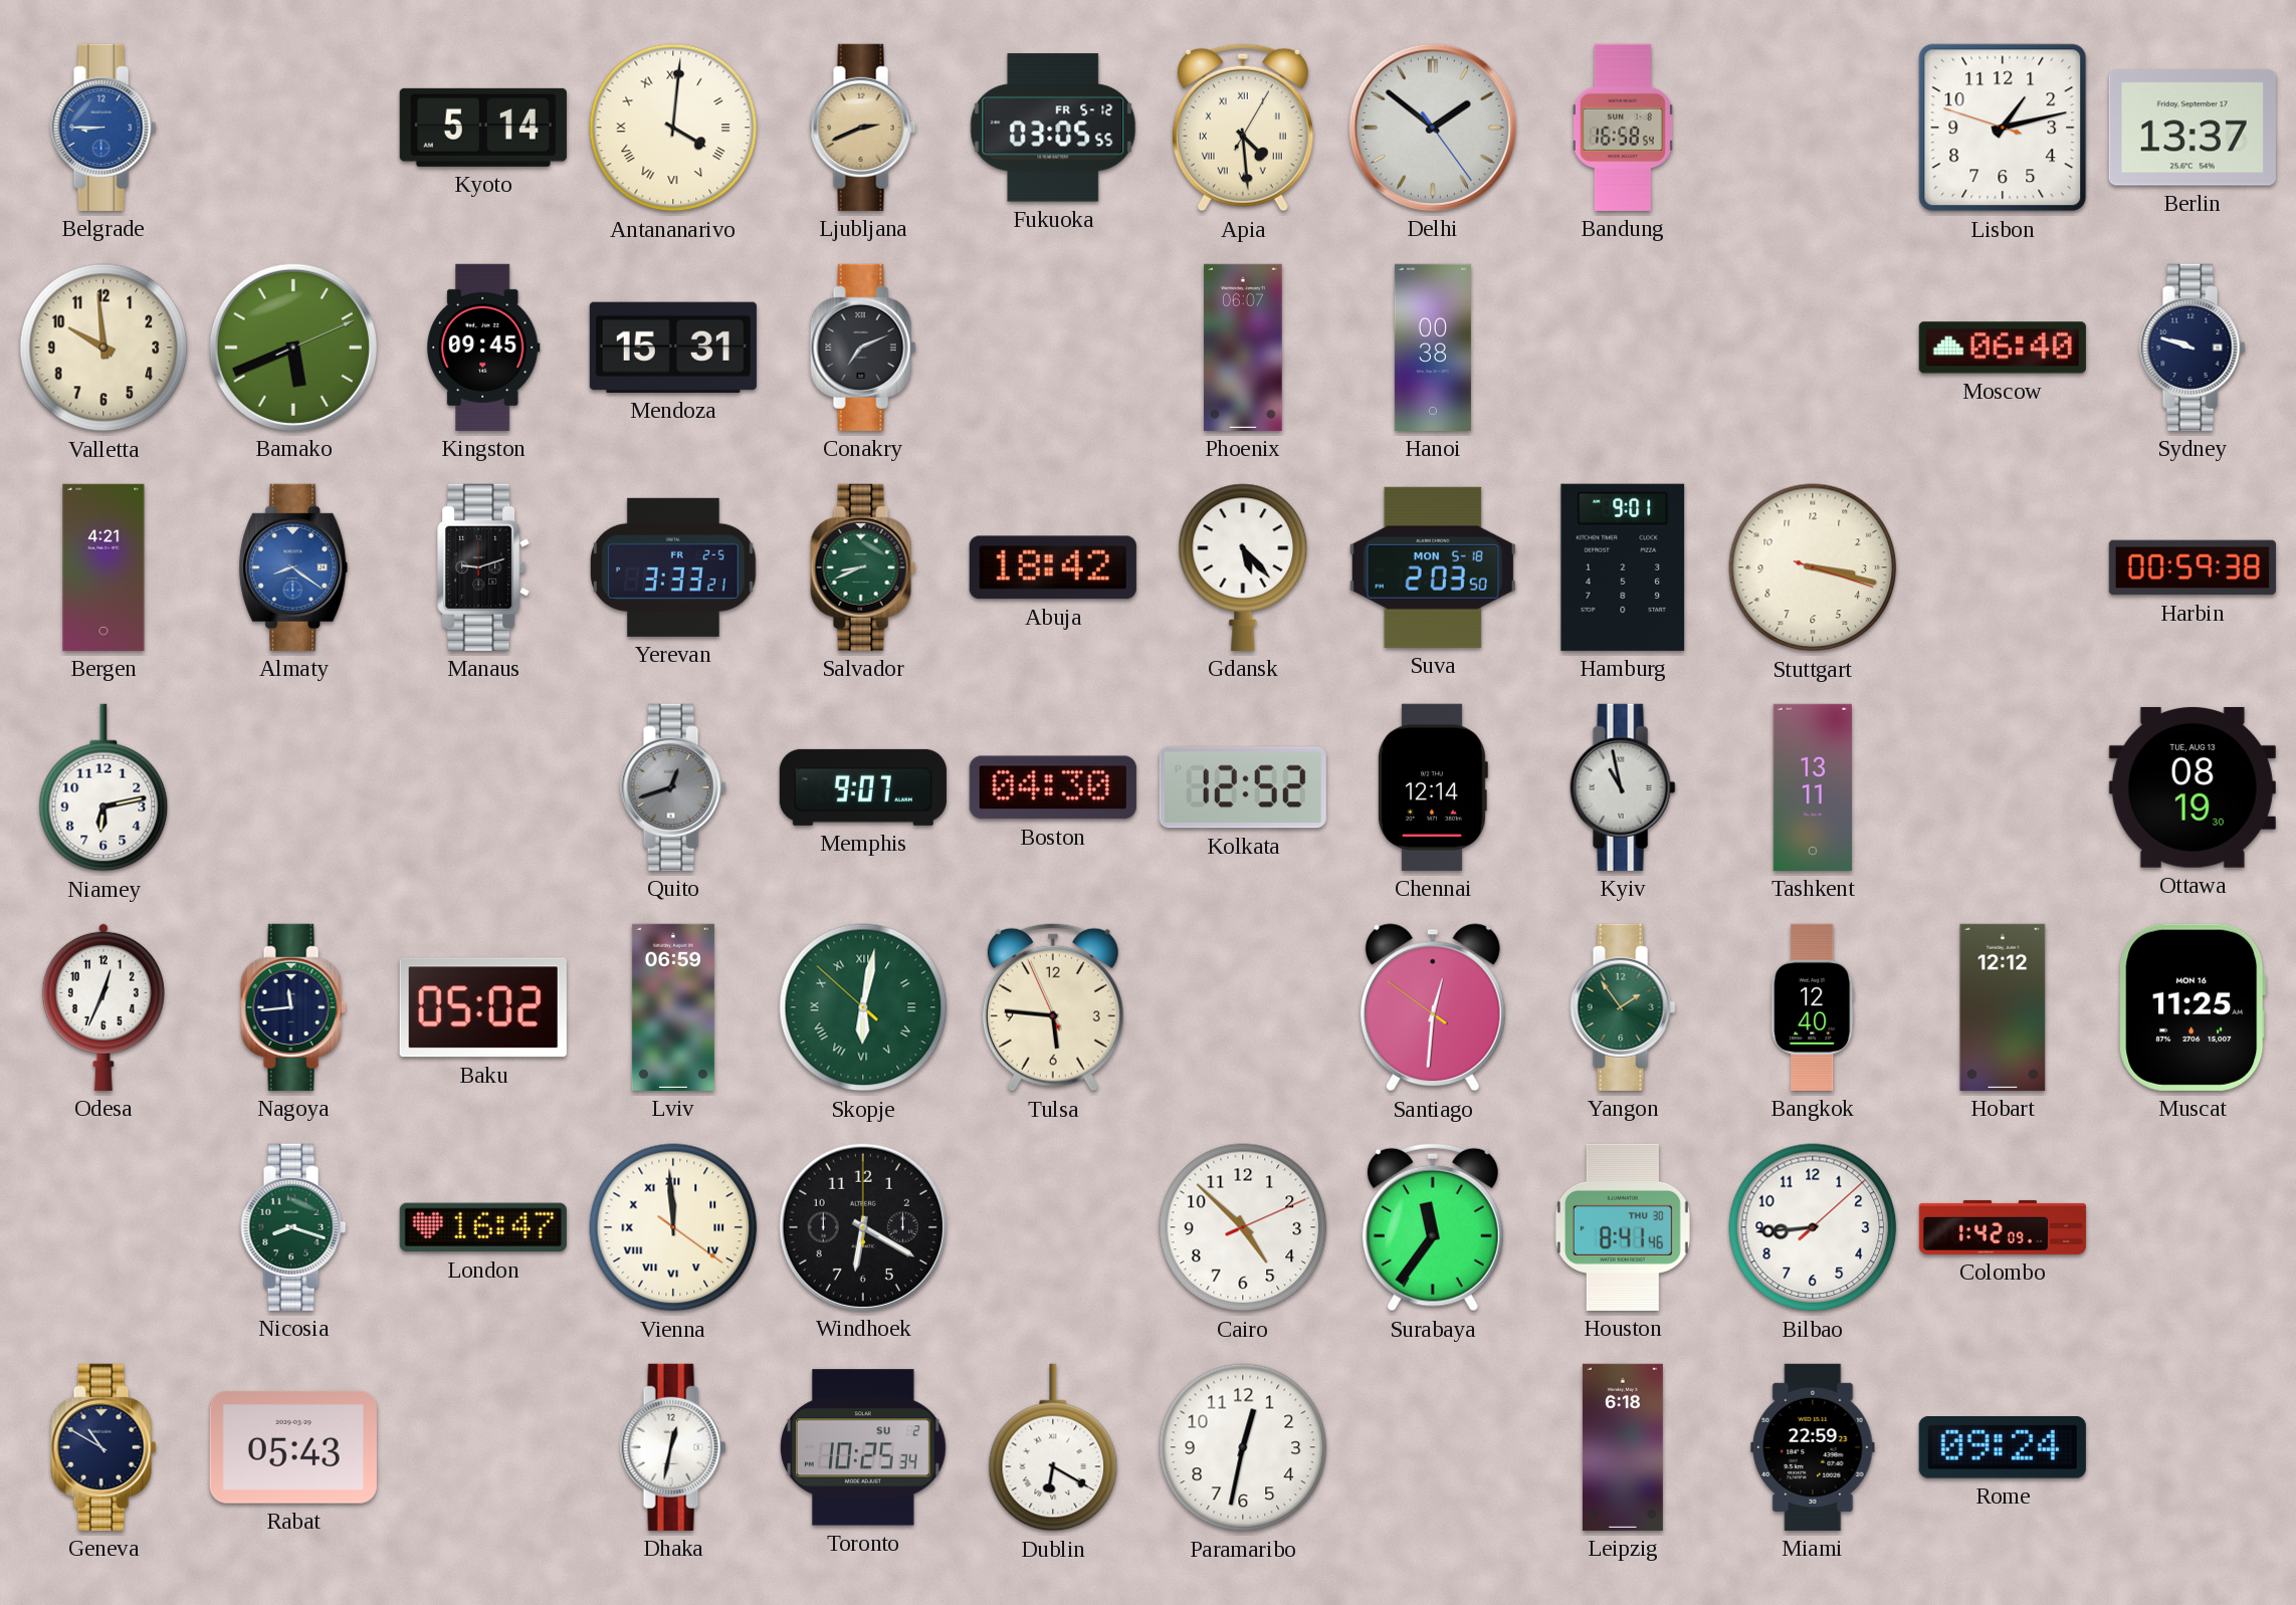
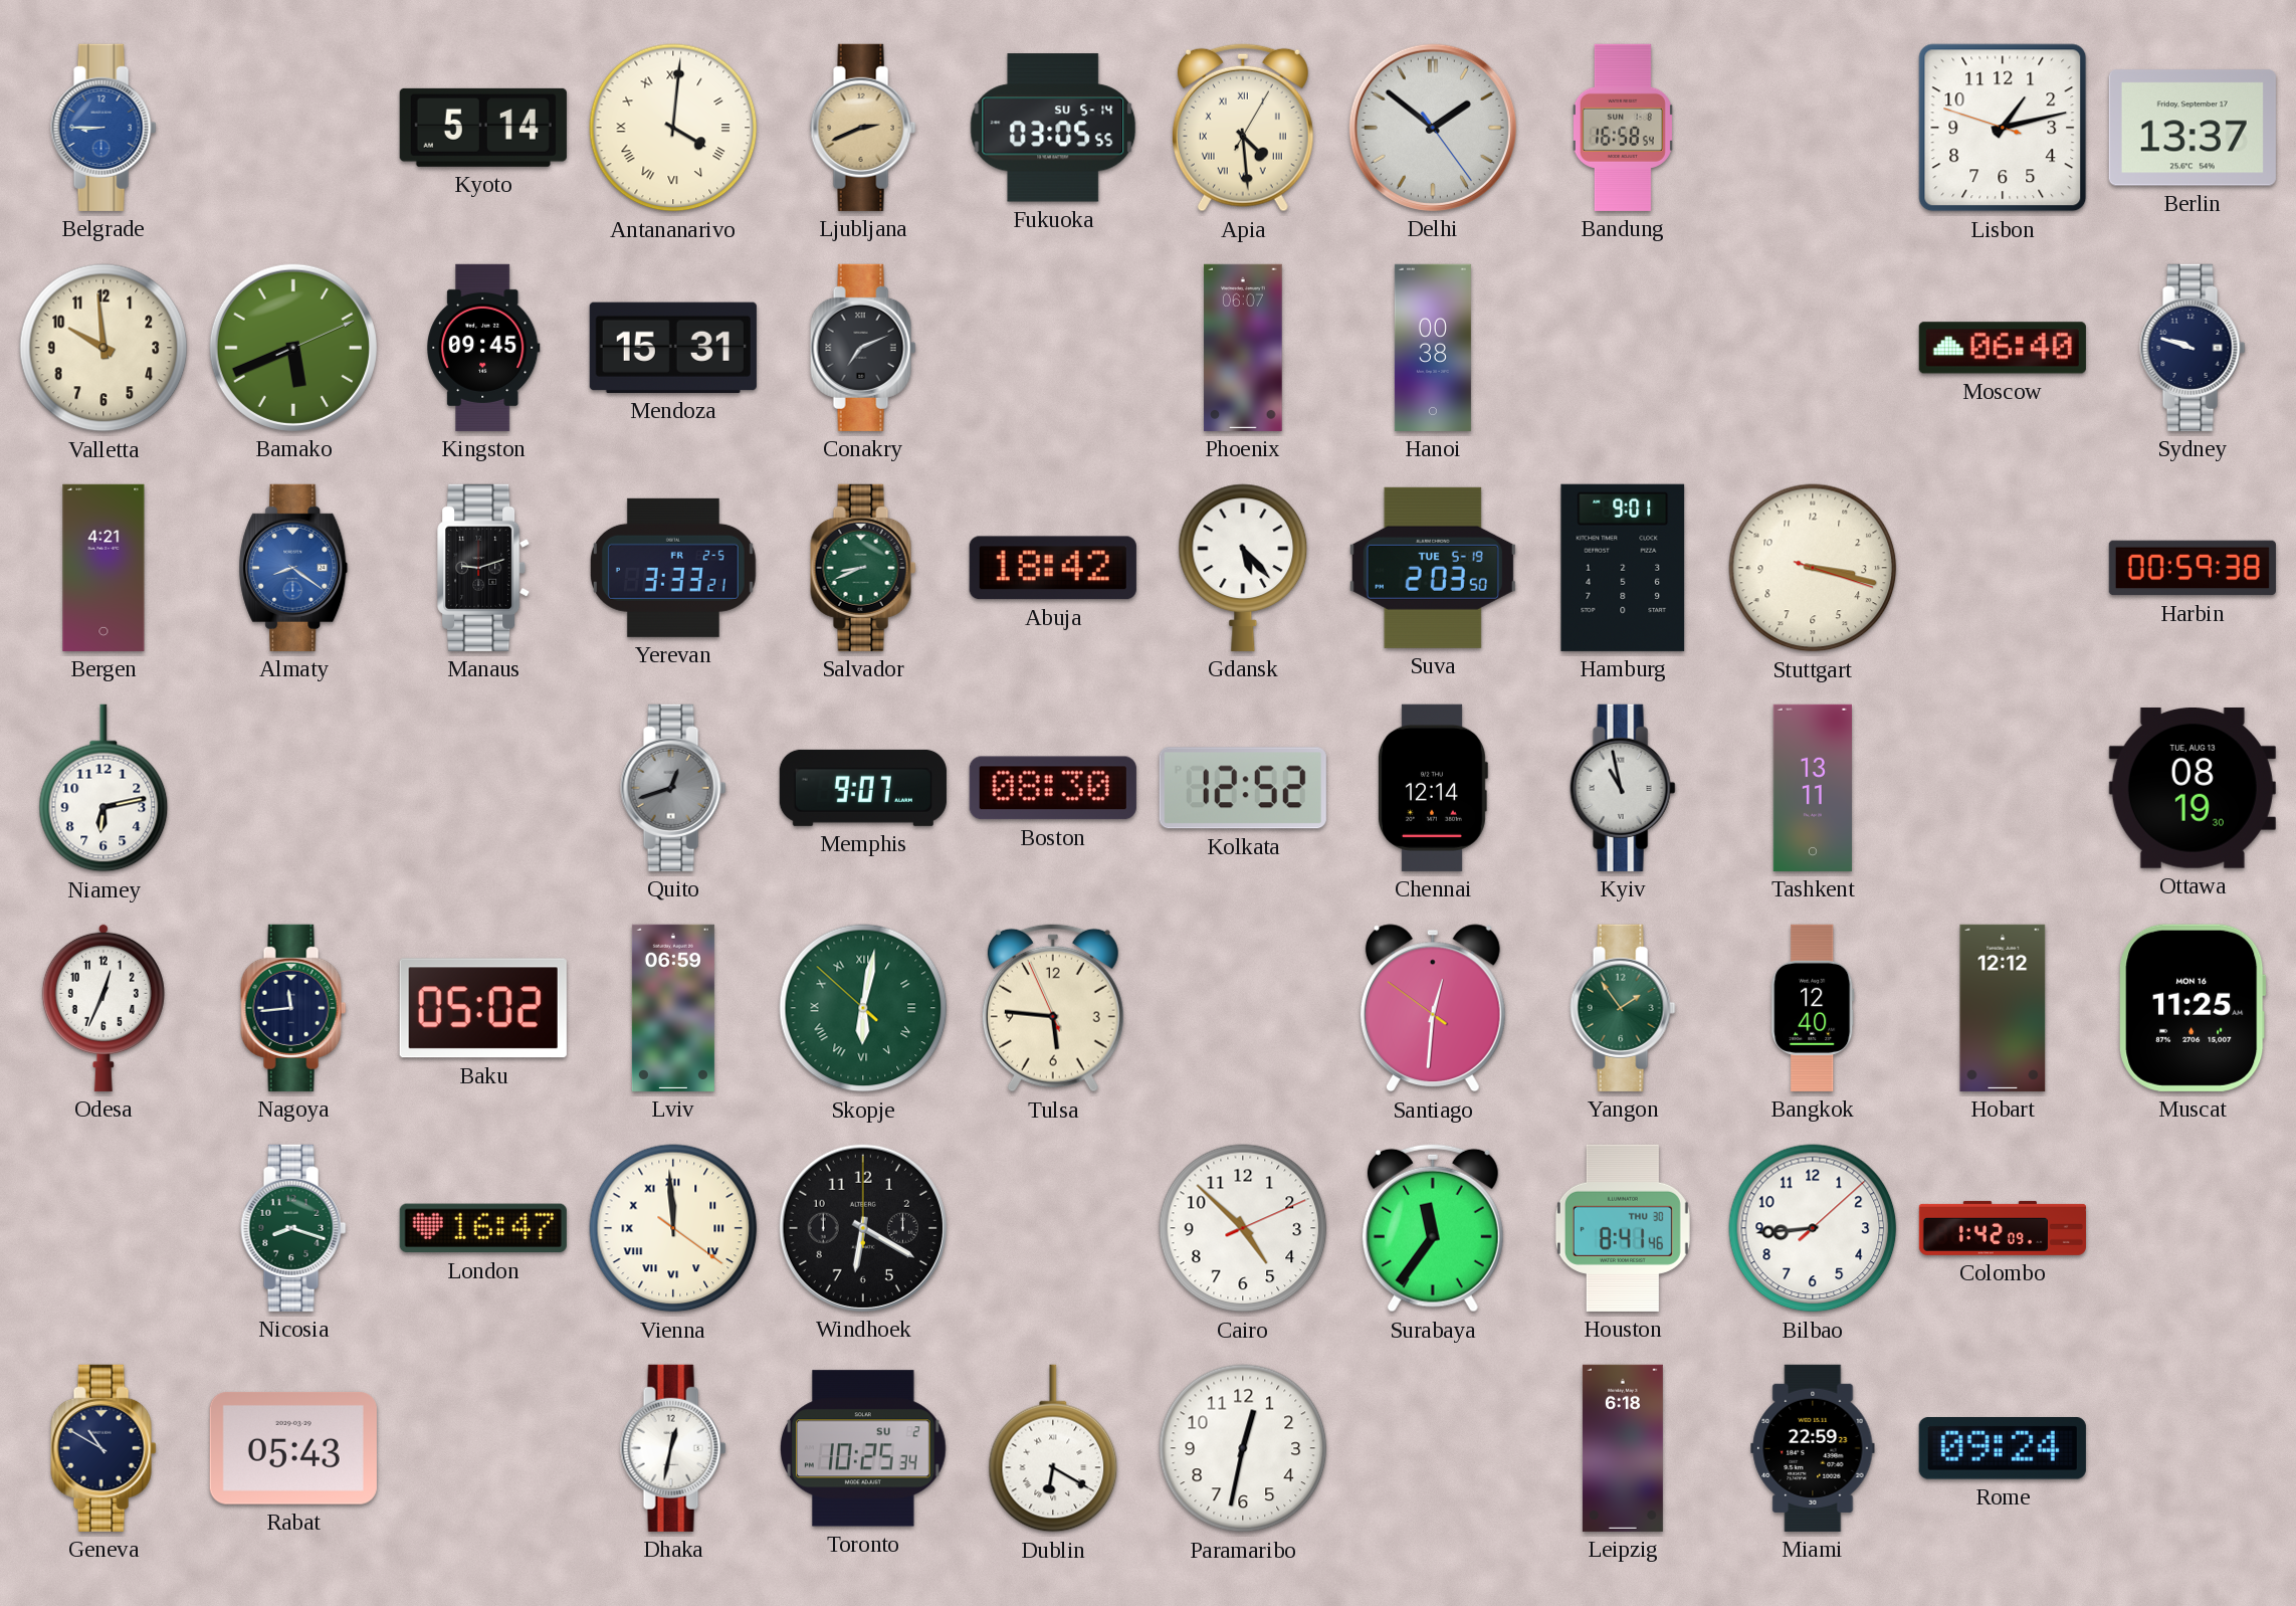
Fukuoka date: FR 5-12 -> SU 5-14 (1053, 128)
Suva date: MON 5-18 -> TUE 5-19 (1433, 568)
Boston: 04:30 -> 08:30 (1053, 788)
